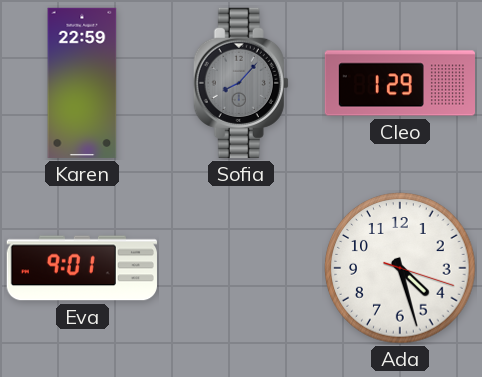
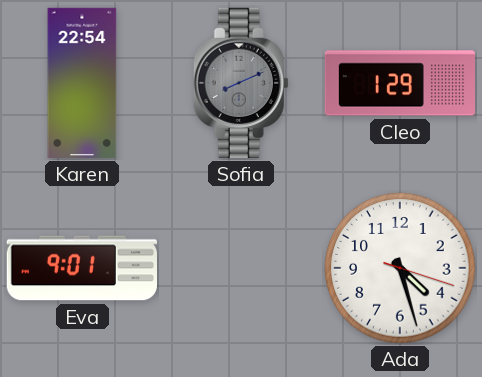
Karen: 22:59 -> 22:54 (82, 83)
Sofia: 8:07 -> 8:11 (241, 83)
